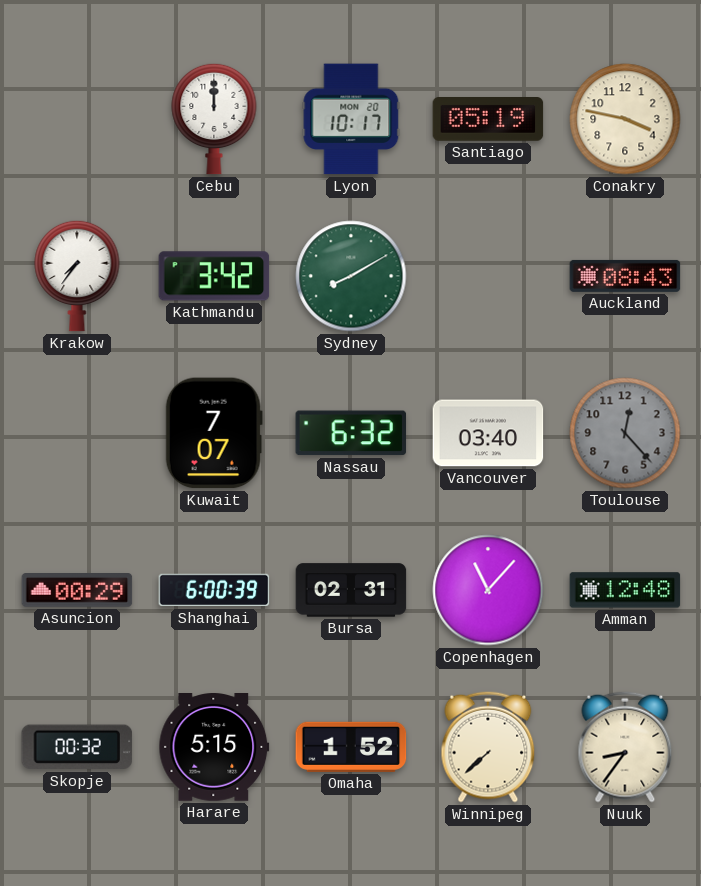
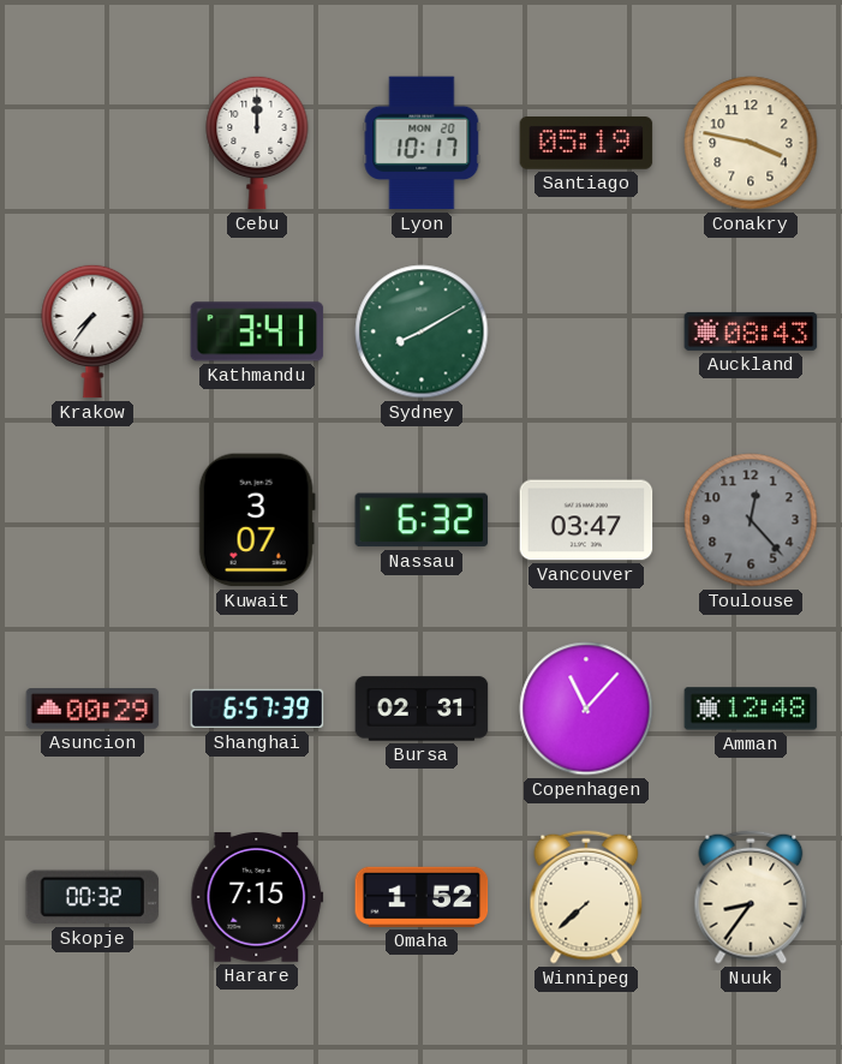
Kathmandu: 3:42 -> 3:41 (257, 331)
Kuwait: 7:07 -> 3:07 (257, 520)
Vancouver: 03:40 -> 03:47 (586, 520)
Shanghai: 6:00 -> 6:57 (257, 709)
Harare: 5:15 -> 7:15 (257, 897)
